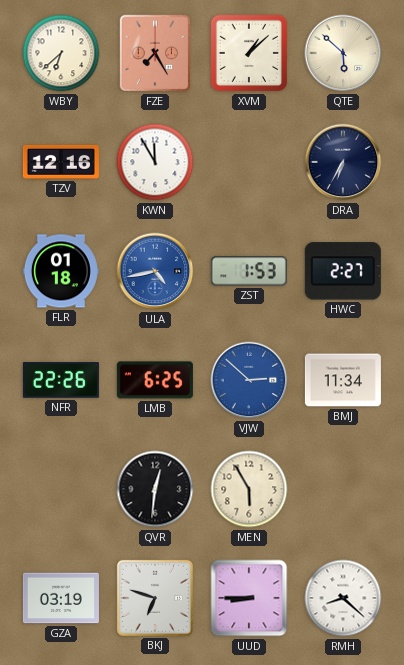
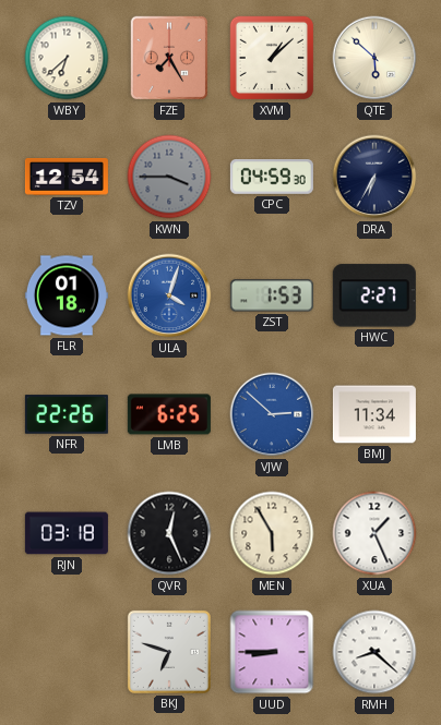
TZV: 12:16 -> 12:54 (67, 177)
KWN: 11:55 -> 3:45 (169, 177)
KWN dial: white -> grey (169, 177)
CPC: none -> 04:59 (272, 178)
ULA: 4:43 -> 4:03 (169, 295)
RJN: none -> 03:18 (67, 533)
QVR: 12:31 -> 12:26 (169, 533)
XUA: none -> 1:26 (374, 533)
GZA: 03:19 -> none (61, 598)
